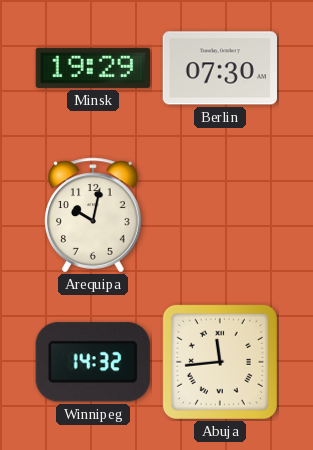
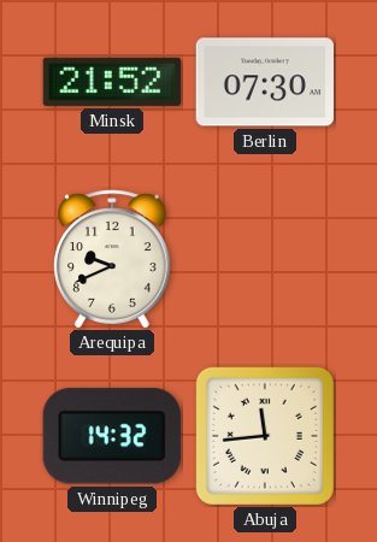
Minsk: 19:29 -> 21:52 (111, 82)
Arequipa: 10:02 -> 9:41 (113, 259)
